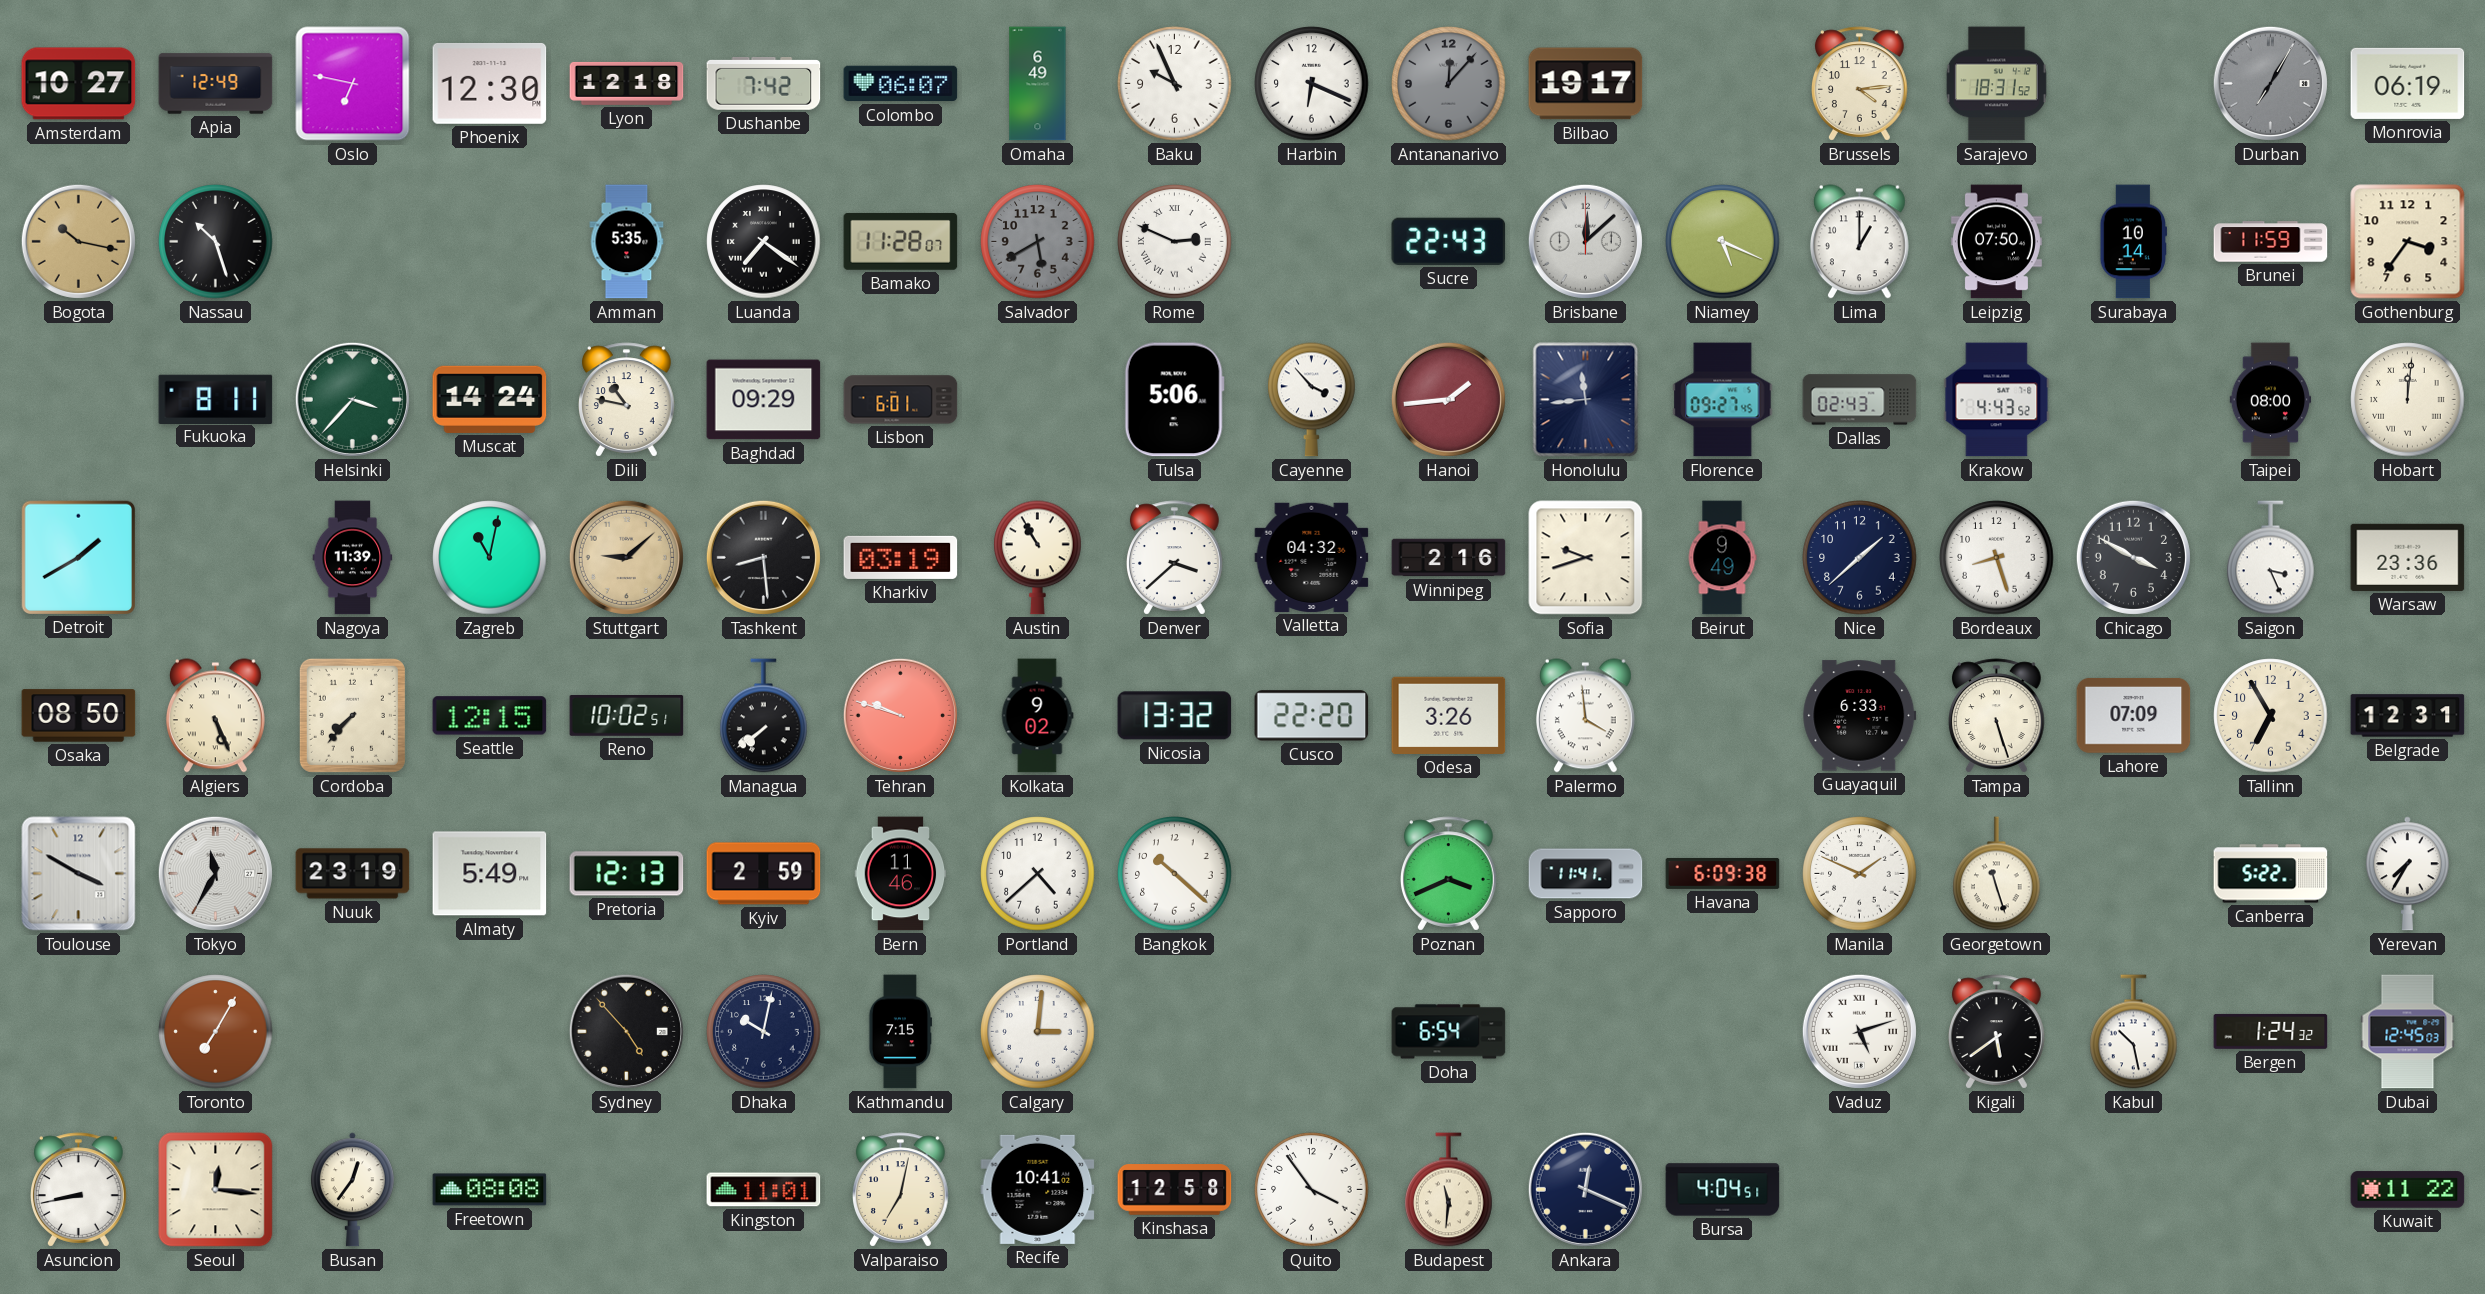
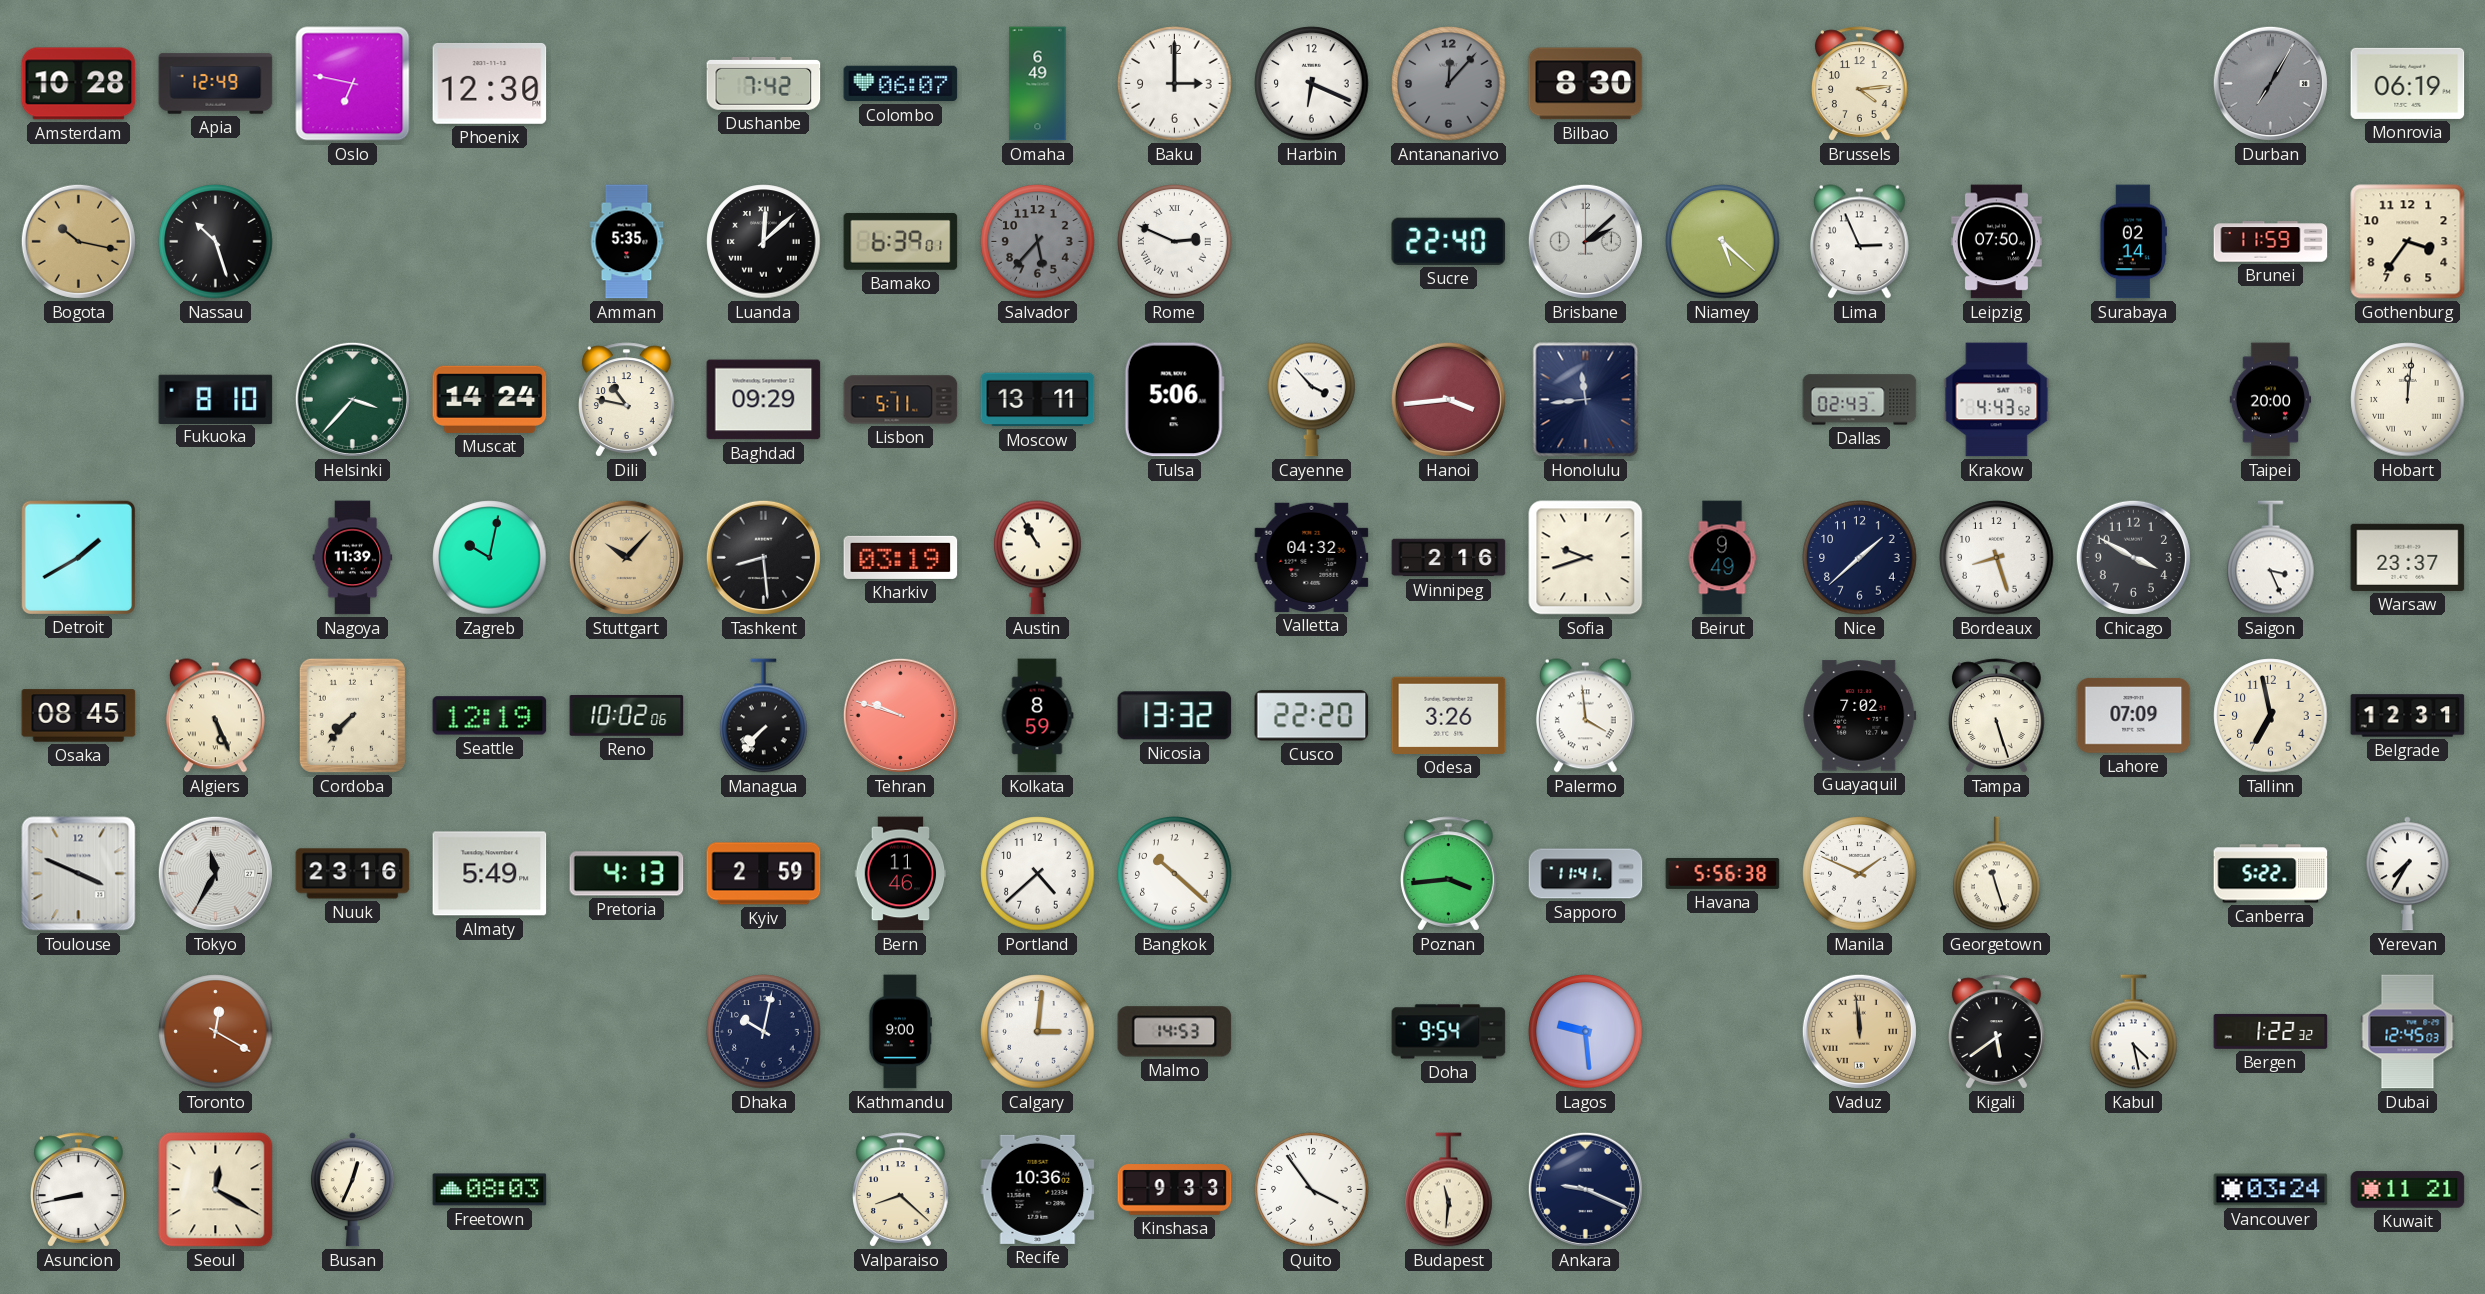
Amsterdam: 10:27 -> 10:28 (79, 84)
Lyon: 12:18 -> none (627, 83)
Baku: 9:56 -> 3:00 (1175, 84)
Bilbao: 19:17 -> 8:30 (1586, 84)
Sarajevo: 18:31 -> none (1996, 84)
Luanda: 7:21 -> 12:08 (764, 242)
Bamako: 11:28 -> 6:39 (901, 241)
Salvador: 5:40 -> 5:37 (1038, 242)
Sucre: 22:43 -> 22:40 (1449, 241)
Brisbane: 12:08 -> 2:08 (1585, 241)
Niamey: 5:19 -> 5:22 (1723, 242)
Lima: 1:00 -> 2:56 (1859, 242)
Surabaya: 10:14 -> 02:14 (2133, 242)
Fukuoka: 8:11 -> 8:10 (216, 399)
Lisbon: 6:01 -> 5:11 (901, 400)
Moscow: none -> 13:11 (1038, 400)
Hanoi: 1:44 -> 3:44 (1448, 399)
Florence: 09:27 -> none (1723, 400)
Taipei: 08:00 -> 20:00 (2271, 400)
Zagreb: 11:02 -> 10:02 (490, 558)
Stuttgart: 9:08 -> 10:07 (626, 557)
Denver: 3:38 -> none (1175, 558)
Warsaw: 23:36 -> 23:37 (2408, 557)
Osaka: 08:50 -> 08:45 (79, 716)
Seattle: 12:15 -> 12:19 (490, 716)
Reno: 10:02:51 -> 10:02:06 (627, 716)
Managua: 7:39 -> 7:37 (764, 716)
Kolkata: 9:02 -> 8:59 (1037, 716)
Guayaquil: 6:33 -> 7:02 (1860, 716)
Tallinn: 6:55 -> 6:58 (2271, 716)
Toulouse: 3:50 -> 3:49 (79, 874)
Nuuk: 23:19 -> 23:16 (353, 874)
Pretoria: 12:13 -> 4:13 (627, 874)
Poznan: 3:41 -> 3:44 (1449, 874)
Havana: 6:09 -> 5:56 (1723, 873)
Toronto: 7:05 -> 12:20 (216, 1032)
Sydney: 4:53 -> none (626, 1031)
Kathmandu: 7:15 -> 9:00 (900, 1032)
Malmo: none -> 14:53 (1175, 1032)
Doha: 6:54 -> 9:54 (1449, 1032)
Lagos: none -> 9:29 (1586, 1032)
Vaduz: 5:12 -> 11:59 (1859, 1031)
Vaduz dial: white -> champagne (1859, 1031)
Kabul: 10:28 -> 4:28 (2134, 1032)
Bergen: 1:24 -> 1:22 (2271, 1031)
Seoul: 12:16 -> 12:20 (216, 1190)
Busan: 12:36 -> 12:34 (352, 1190)
Freetown: 08:08 -> 08:03 (490, 1190)
Kingston: 11:01 -> none (764, 1190)
Valparaiso: 7:02 -> 8:22 (901, 1190)
Recife: 10:41 -> 10:36 (1038, 1189)
Kinshasa: 12:58 -> 9:33 (1175, 1190)
Ankara: 12:19 -> 9:19 (1585, 1189)
Bursa: 4:04 -> none (1723, 1190)
Vancouver: none -> 03:24 (2271, 1190)
Kuwait: 11:22 -> 11:21 (2408, 1190)
